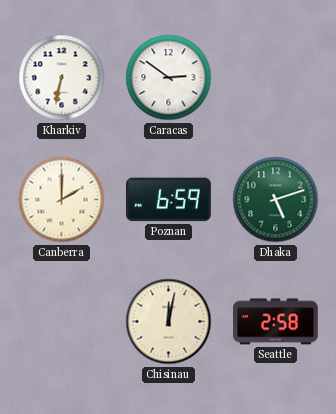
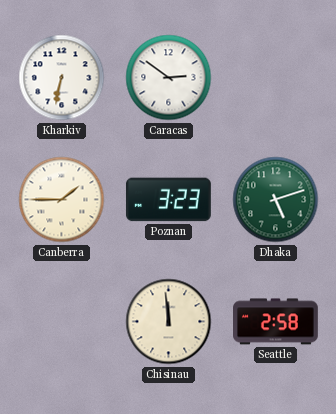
Canberra: 2:00 -> 1:45 (62, 200)
Poznan: 6:59 -> 3:23 (168, 200)
Chisinau: 12:02 -> 11:59 (169, 322)
